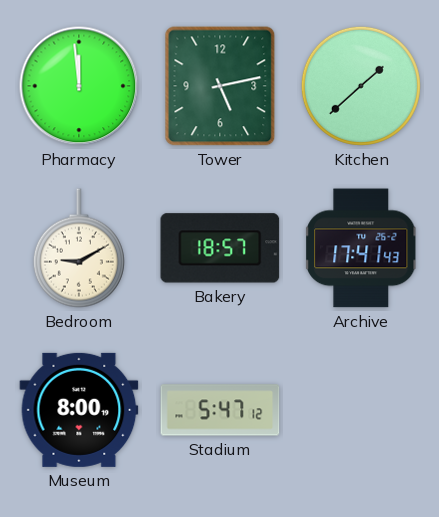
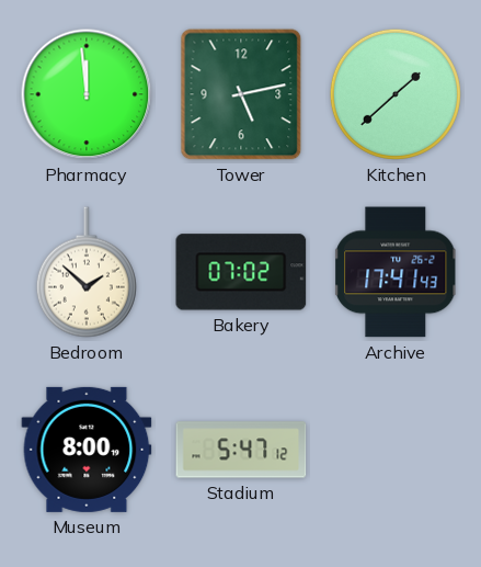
Bedroom: 9:10 -> 1:52 (87, 272)
Bakery: 18:57 -> 07:02 (241, 272)
